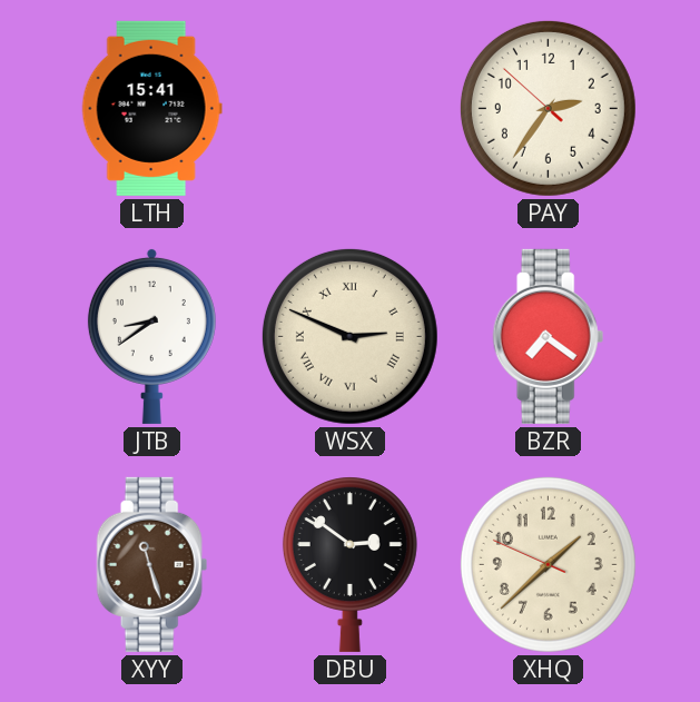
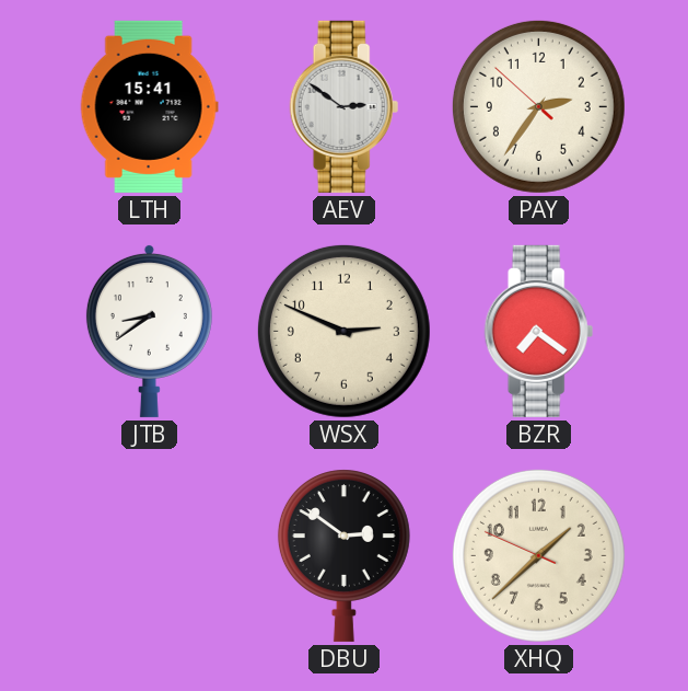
AEV: none -> 2:51 (345, 106)
WSX numerals: Roman -> Arabic (343, 331)
XYY: 11:27 -> none (152, 564)
